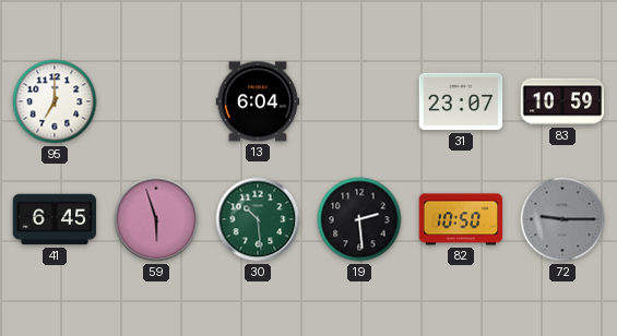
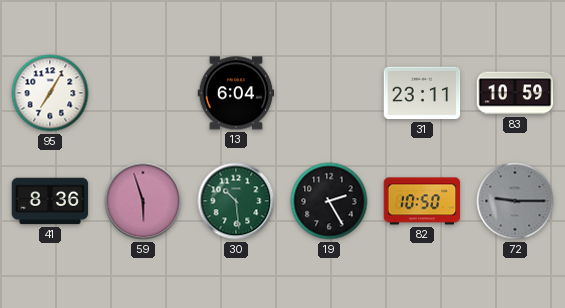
95: 7:00 -> 7:05 (50, 93)
31: 23:07 -> 23:11 (422, 93)
41: 6:45 -> 8:36 (50, 201)
19: 2:29 -> 2:25 (329, 201)
